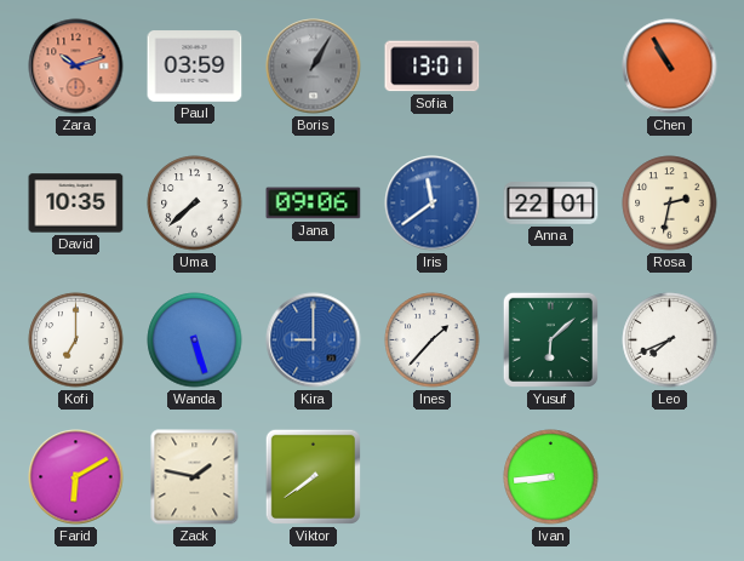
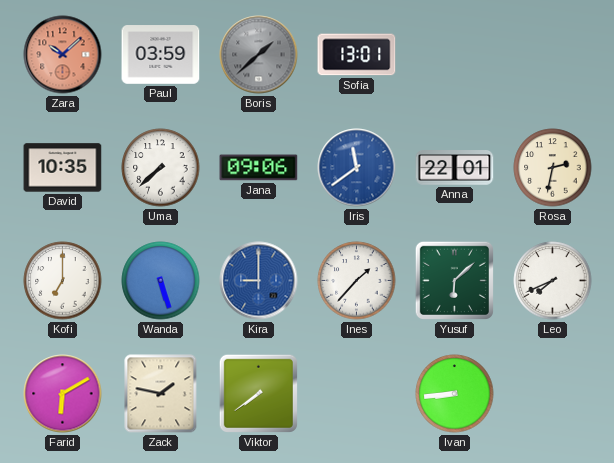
Zara: 10:12 -> 10:08 (63, 55)
Boris: 1:05 -> 1:38 (259, 55)
Chen: 10:55 -> none (670, 67)
